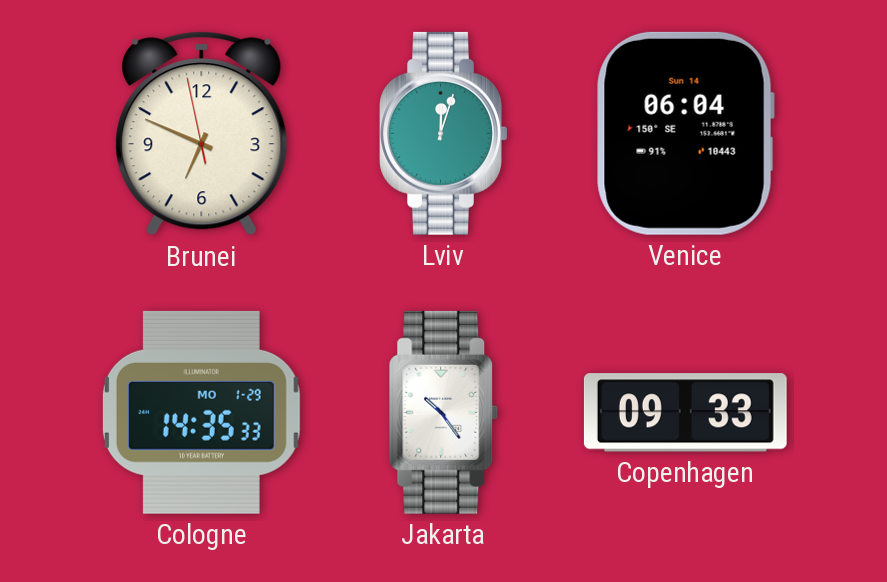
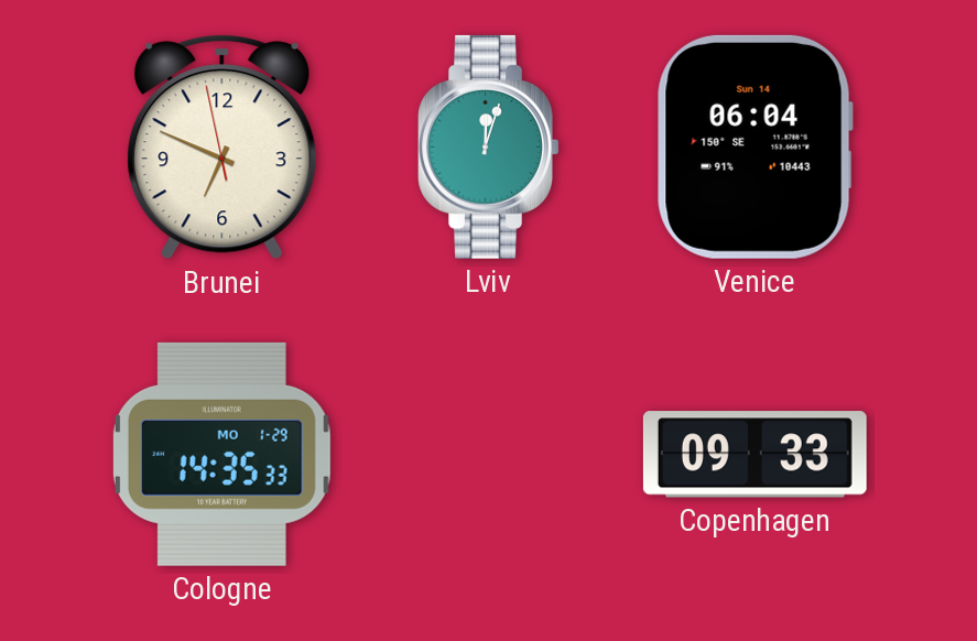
Jakarta: 10:24 -> none (444, 412)
